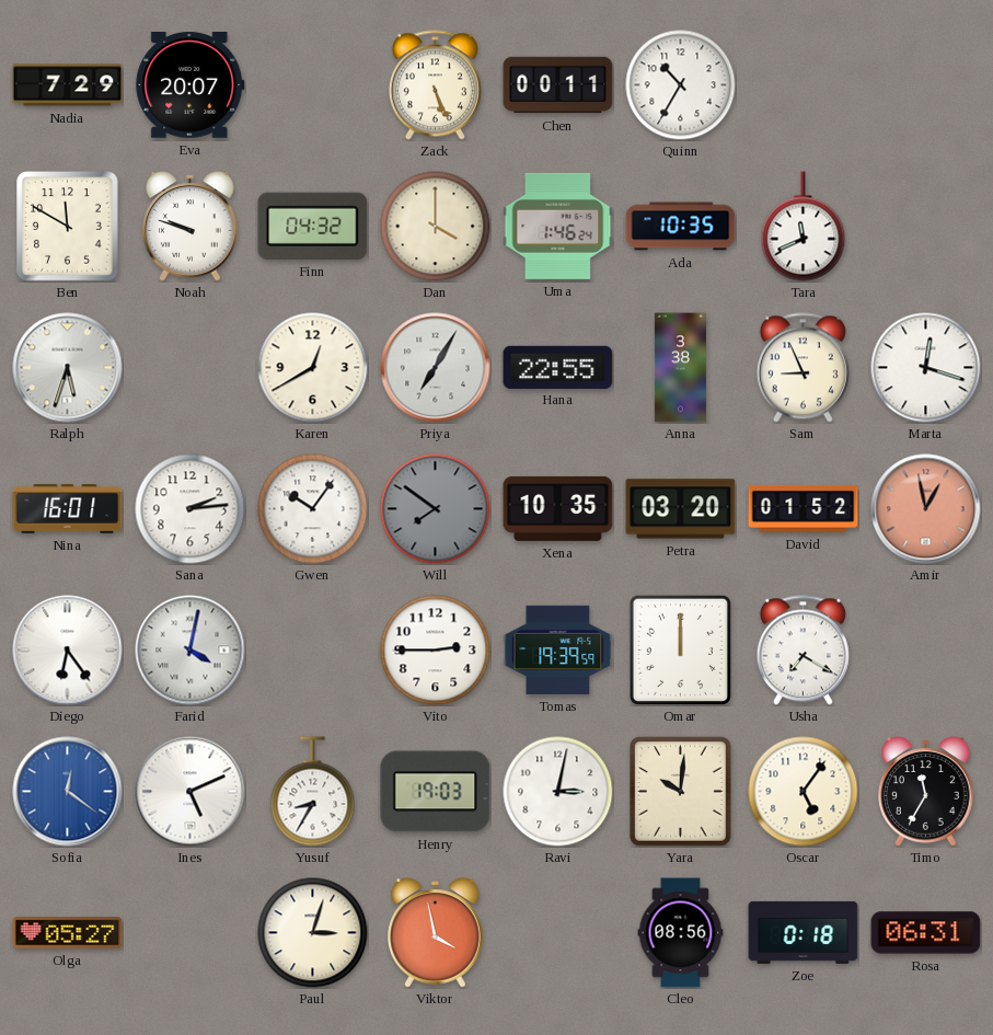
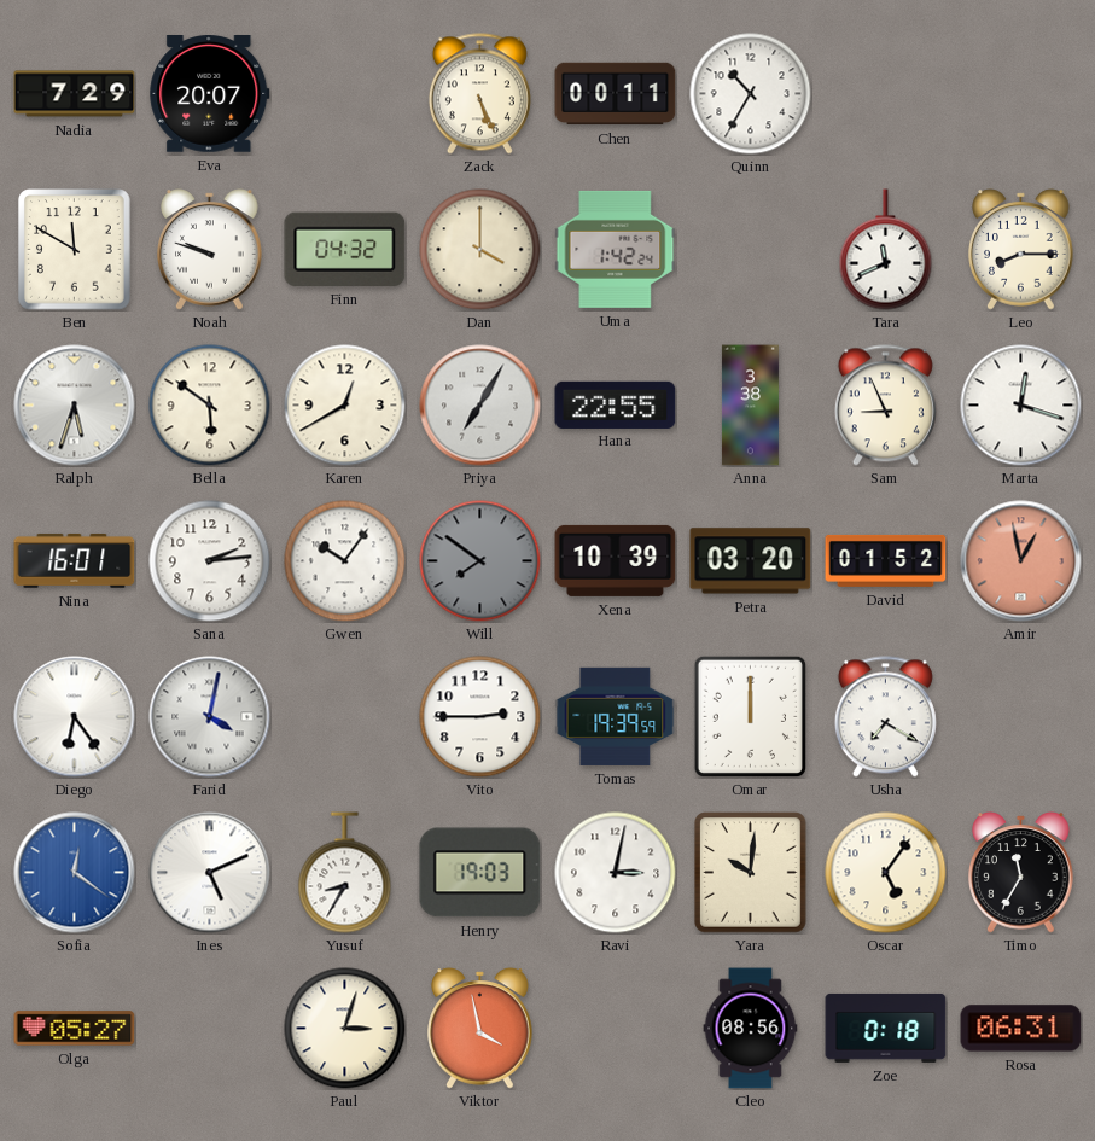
Uma: 1:46 -> 1:42 (616, 249)
Ada: 10:35 -> none (681, 227)
Leo: none -> 8:15 (1021, 250)
Bella: none -> 5:51 (210, 406)
Xena: 10:35 -> 10:39 (616, 560)
